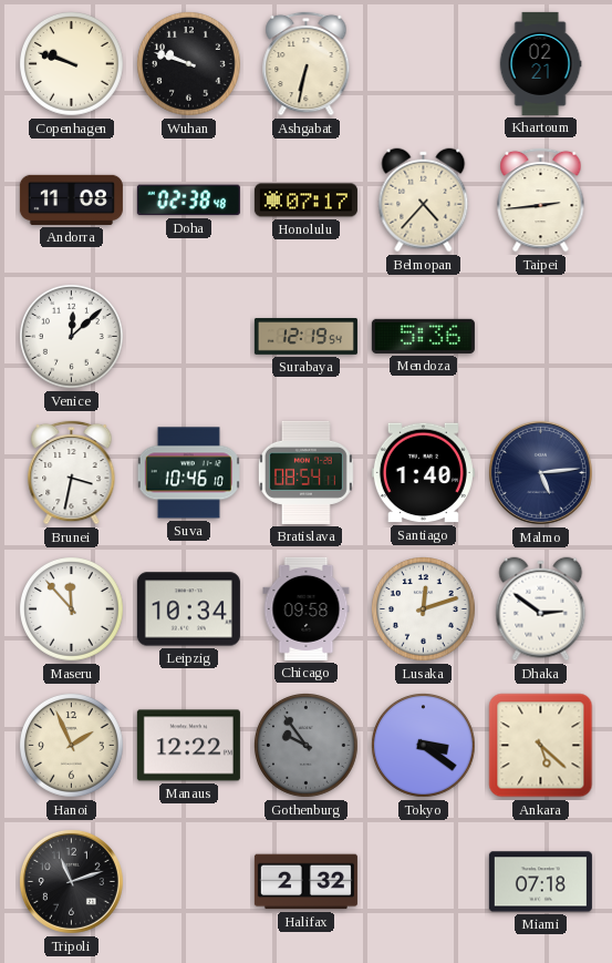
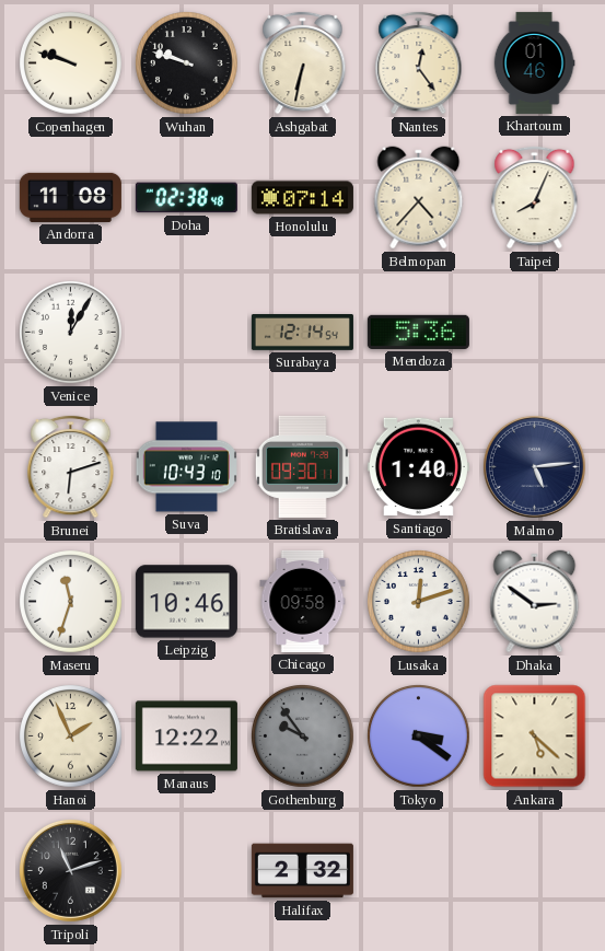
Nantes: none -> 12:24 (419, 62)
Khartoum: 02:21 -> 01:46 (534, 62)
Honolulu: 07:17 -> 07:14 (302, 198)
Taipei: 2:44 -> 8:04 (535, 197)
Venice: 12:08 -> 12:05 (71, 333)
Surabaya: 12:19 -> 12:14 (302, 333)
Brunei: 3:32 -> 6:12 (71, 466)
Suva: 10:46 -> 10:43 (186, 467)
Bratislava: 08:54 -> 09:30 (302, 466)
Maseru: 11:53 -> 11:33 (71, 602)
Leipzig: 10:34 -> 10:46 (186, 602)
Miami: 07:18 -> none (540, 882)
